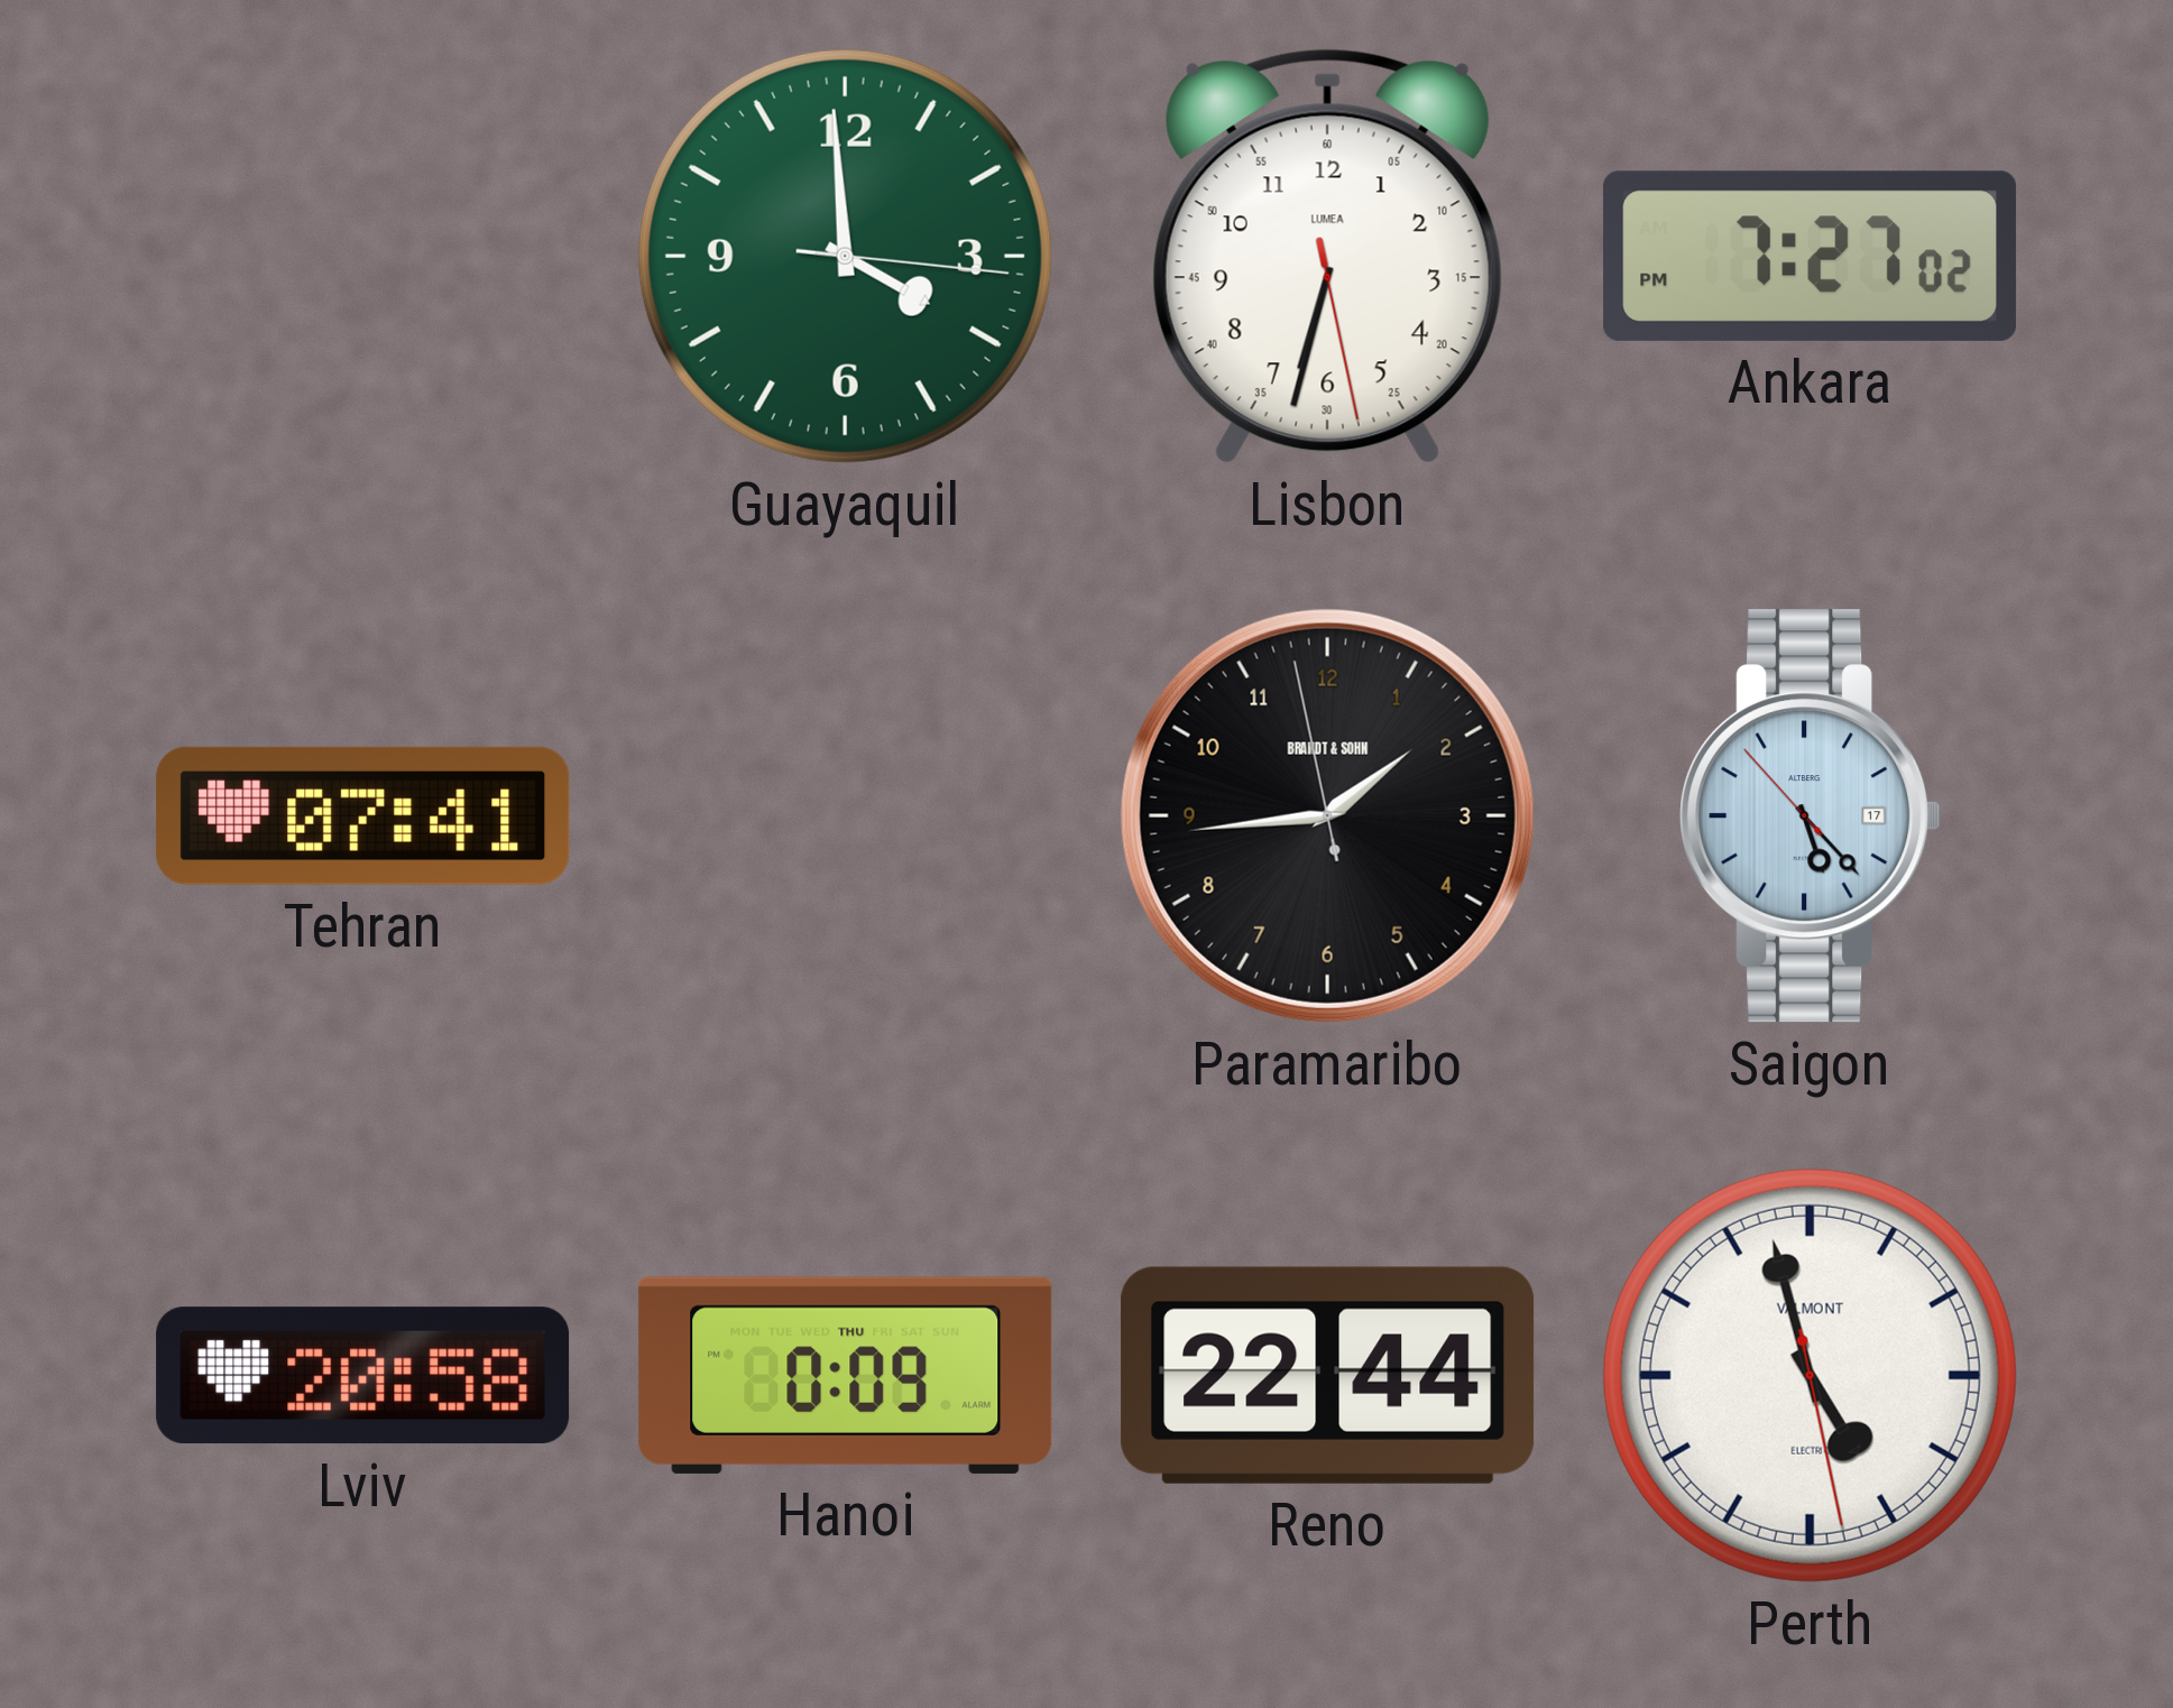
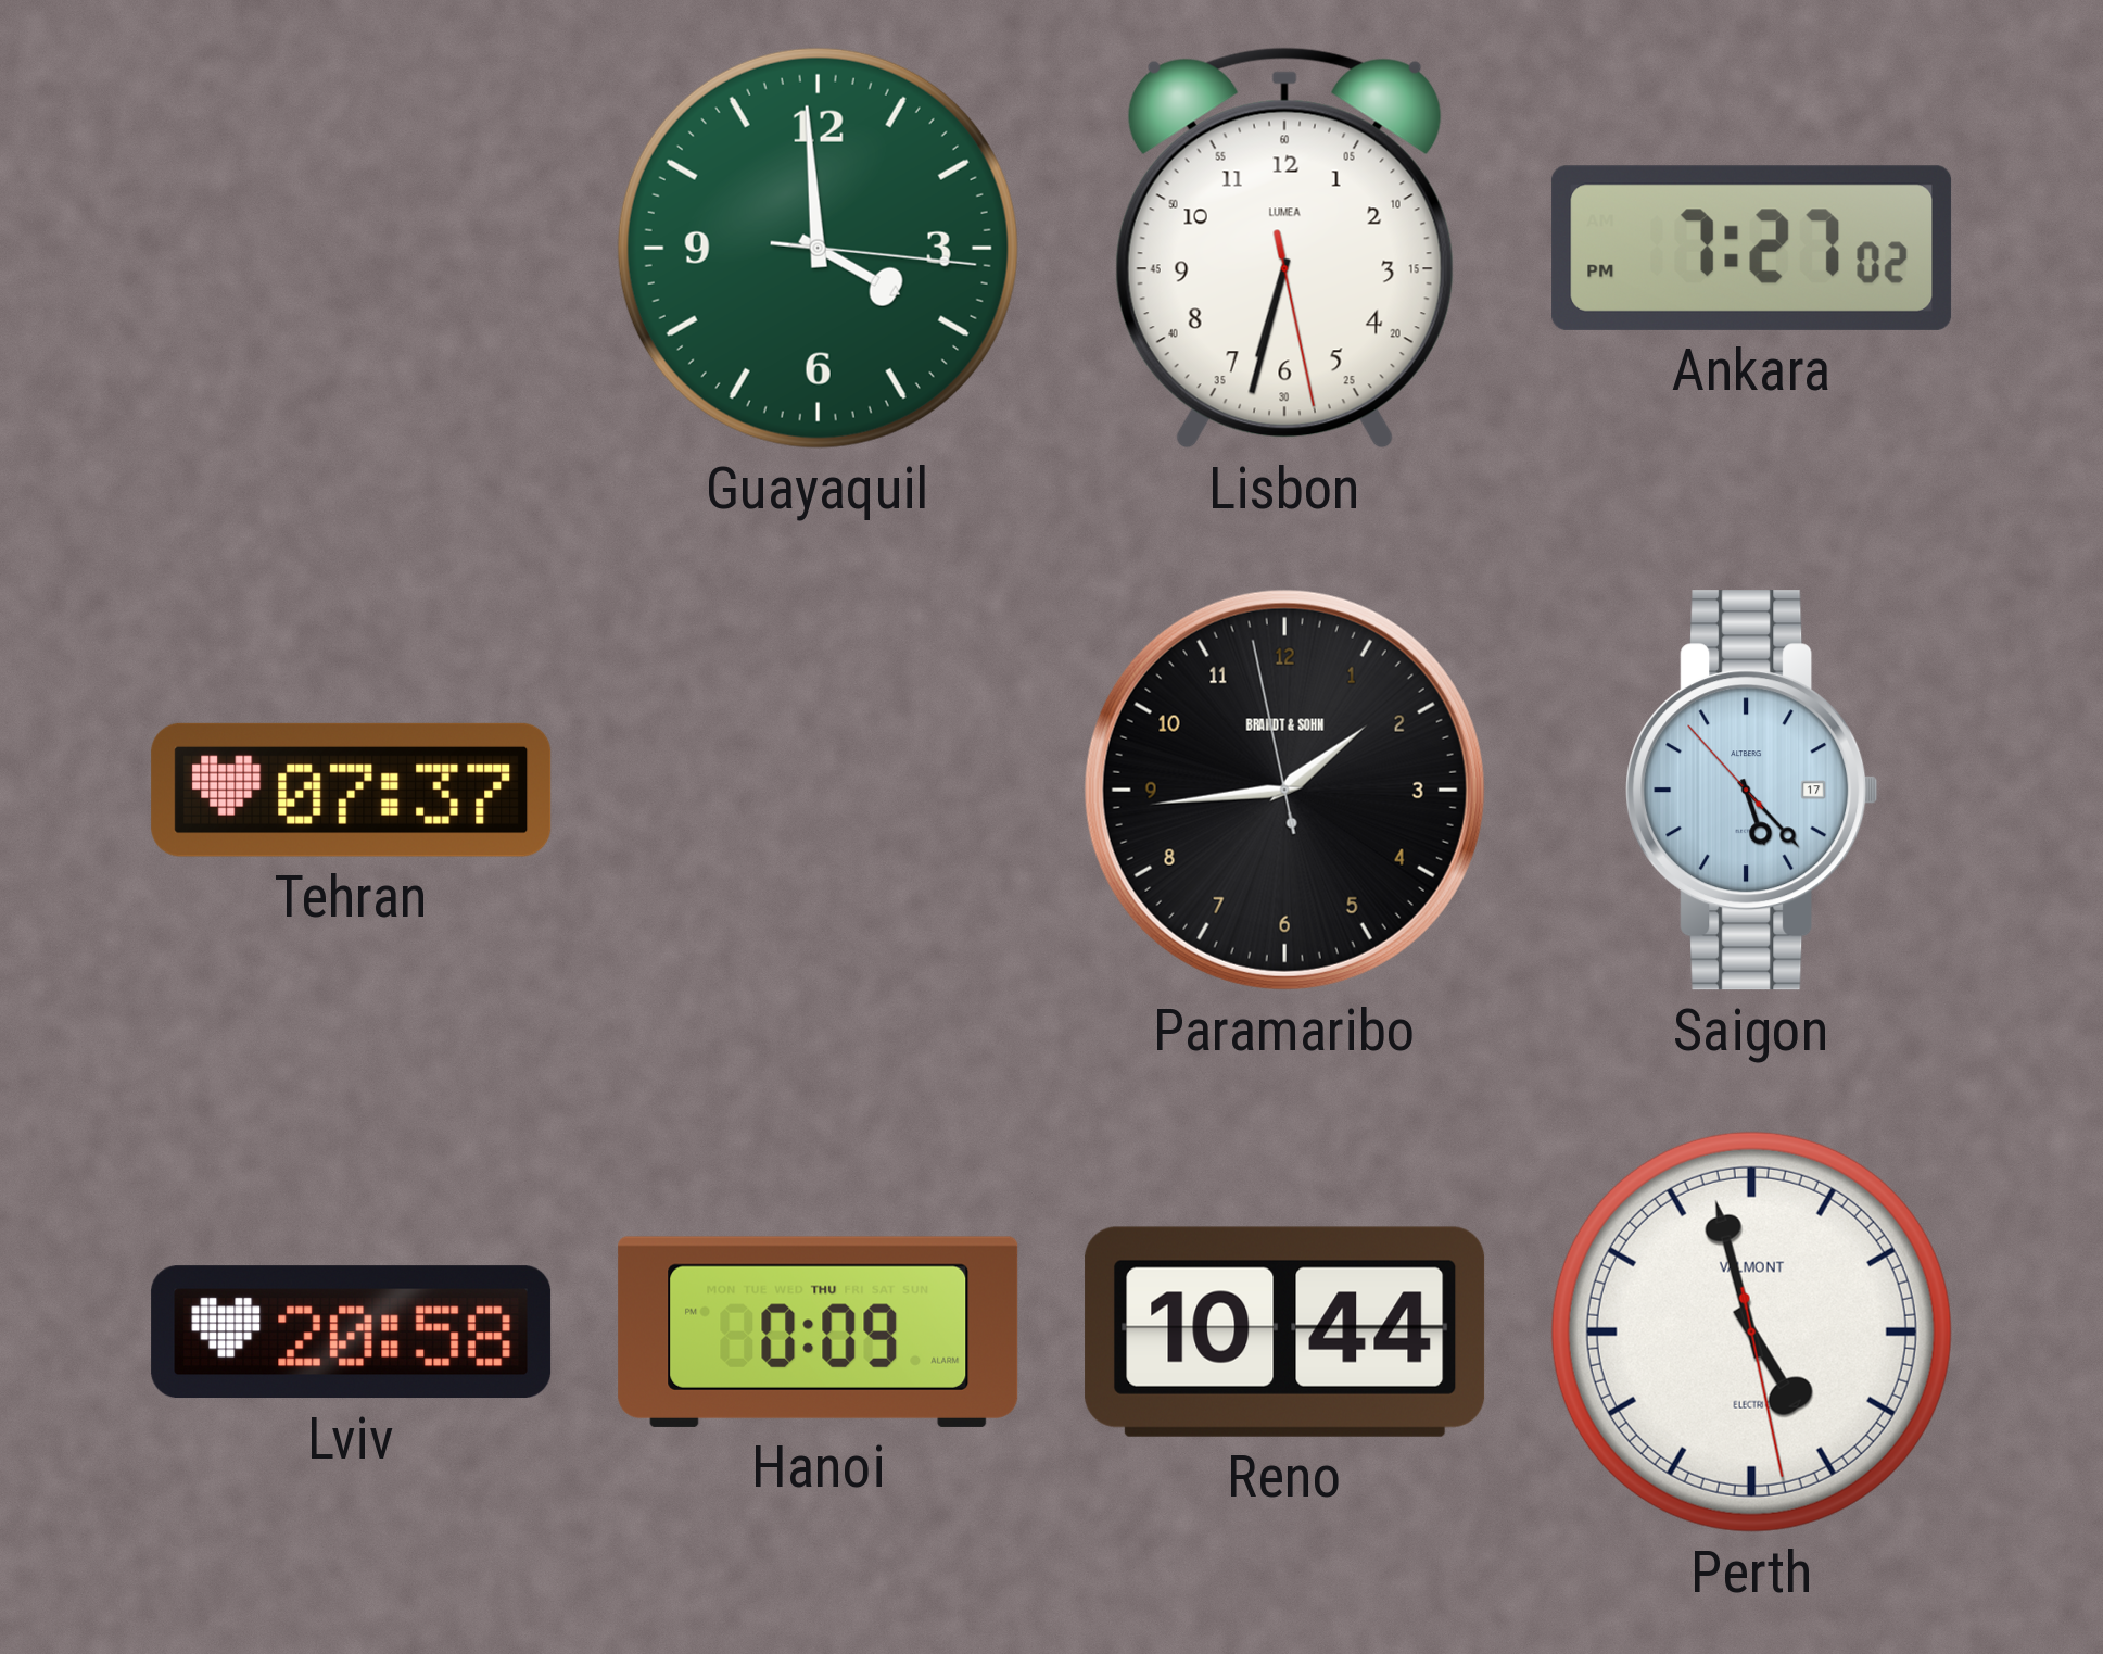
Tehran: 07:41 -> 07:37 (352, 790)
Reno: 22:44 -> 10:44 (1285, 1331)
